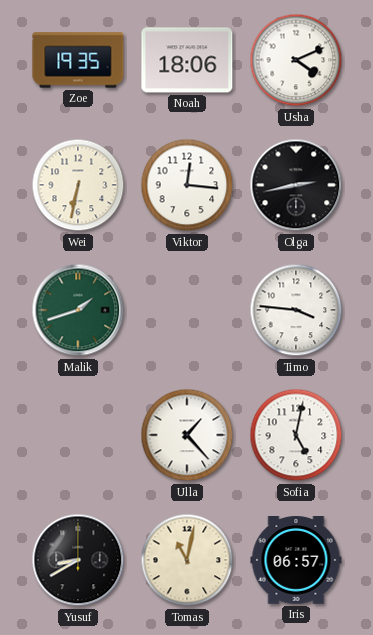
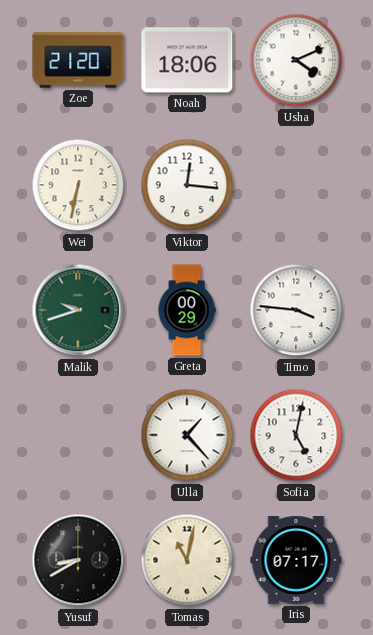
Zoe: 19:35 -> 21:20 (78, 60)
Olga: 2:43 -> none (296, 185)
Malik: 1:42 -> 9:42 (78, 310)
Greta: none -> 00:29 (187, 310)
Iris: 06:57 -> 07:17 (296, 560)
